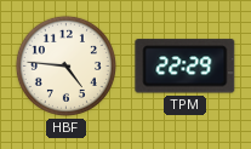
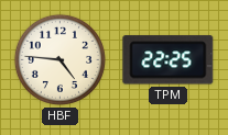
TPM: 22:29 -> 22:25 (169, 60)
